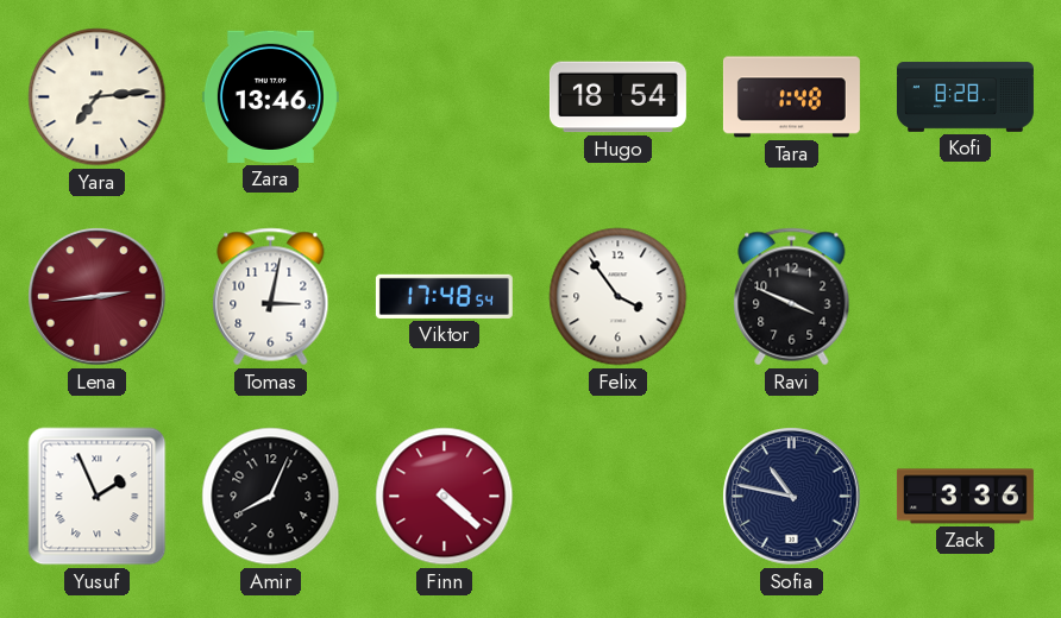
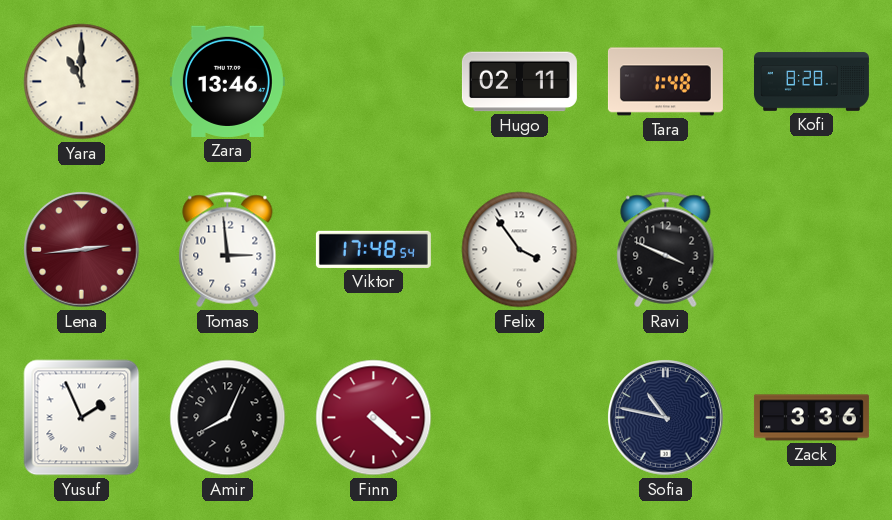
Yara: 7:14 -> 11:00 (82, 82)
Hugo: 18:54 -> 02:11 (519, 82)
Tomas: 3:02 -> 2:59 (228, 250)
